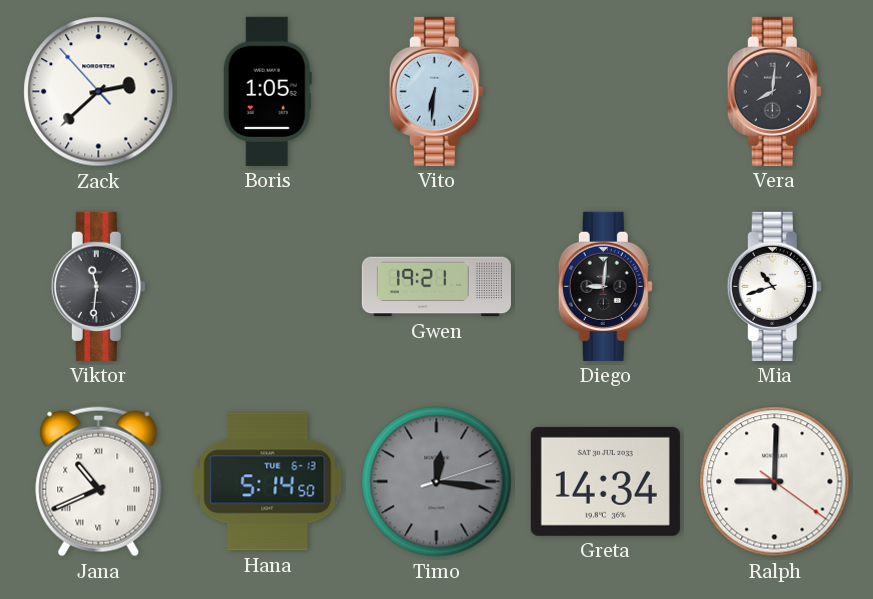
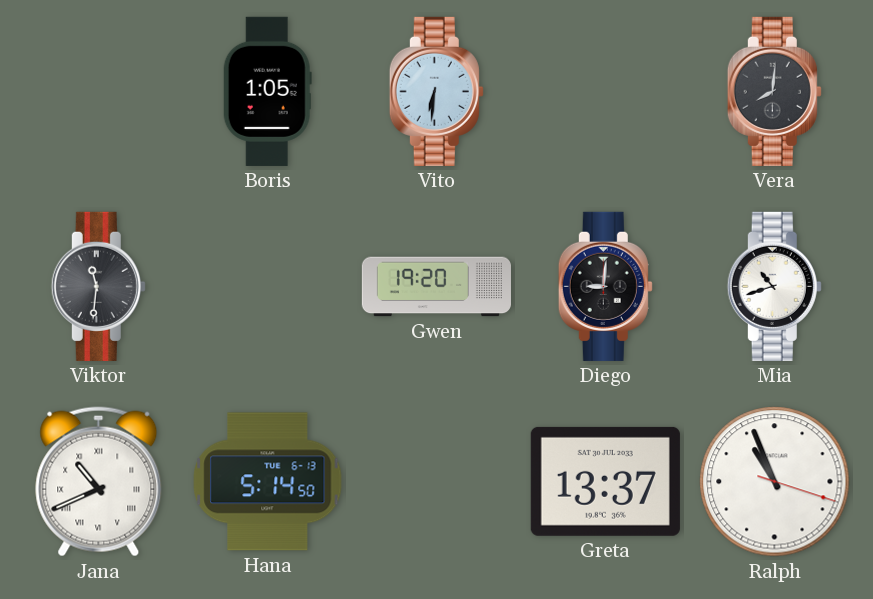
Zack: 2:37 -> none (99, 92)
Gwen: 19:21 -> 19:20 (436, 287)
Timo: 12:16 -> none (437, 482)
Greta: 14:34 -> 13:37 (605, 481)
Ralph: 9:00 -> 10:56 (775, 482)
